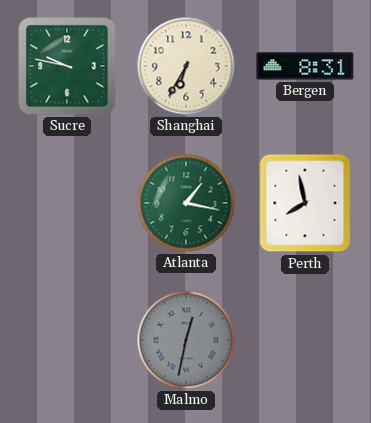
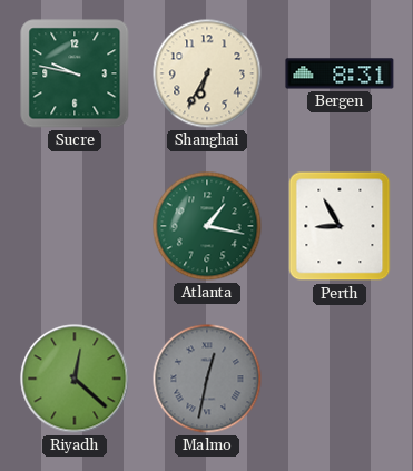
Perth: 7:58 -> 8:55 (340, 226)
Riyadh: none -> 12:22 (75, 379)
